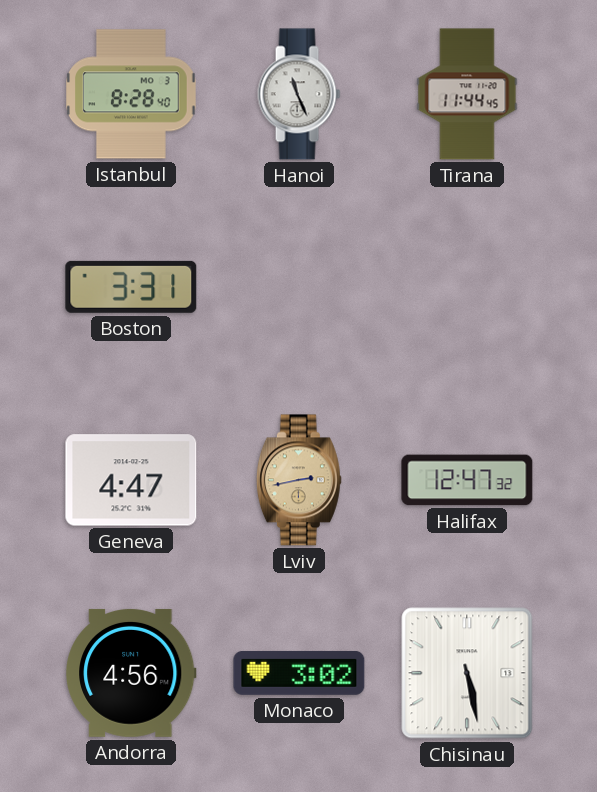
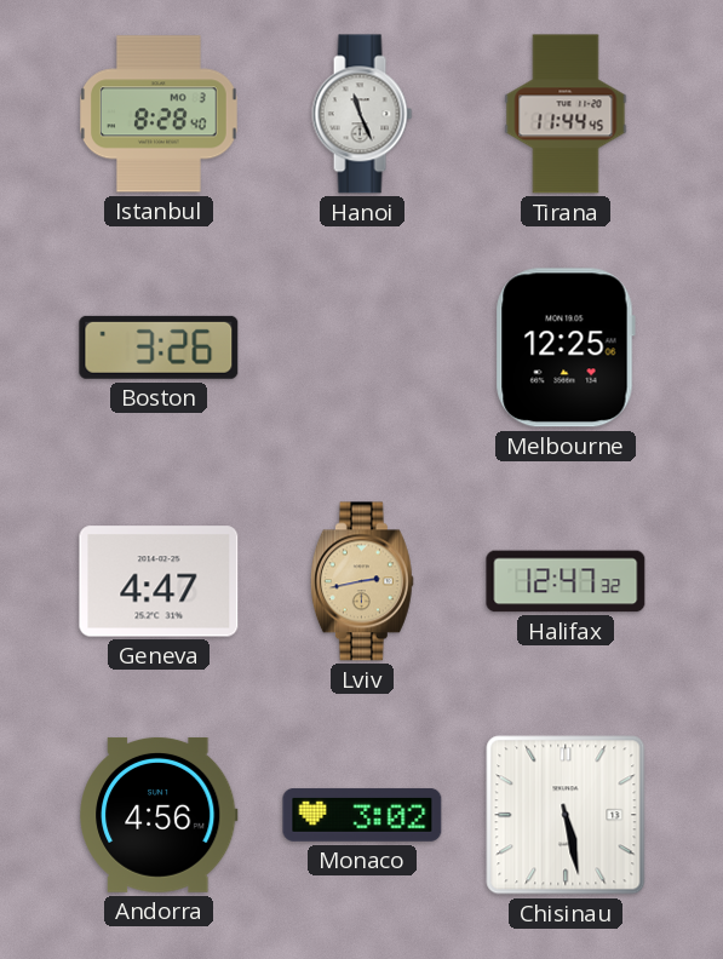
Boston: 3:31 -> 3:26 (159, 348)
Melbourne: none -> 12:25 (566, 348)
